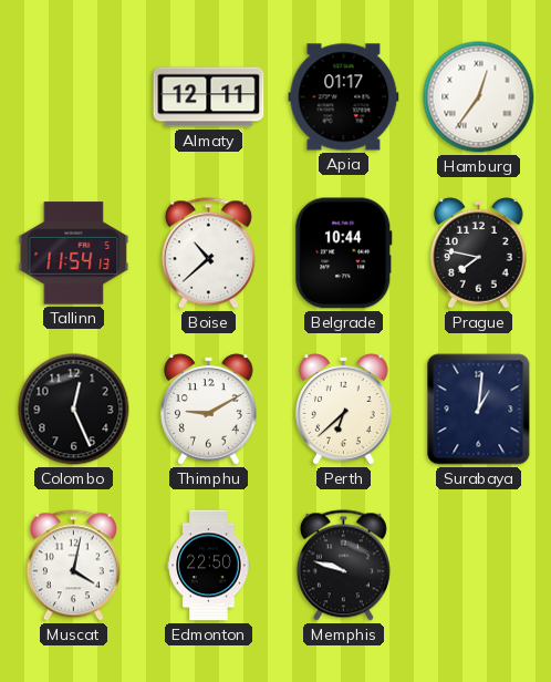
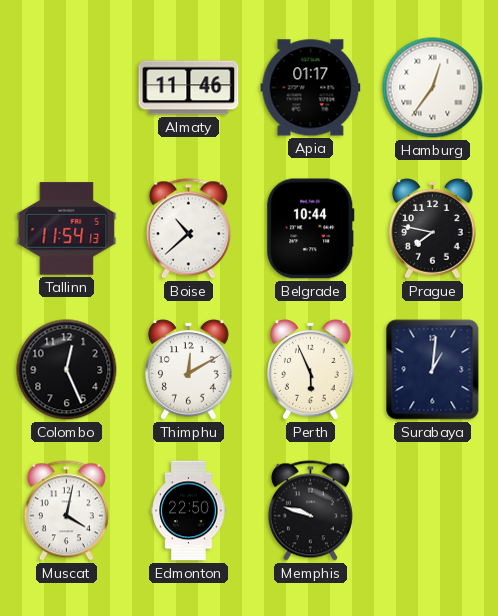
Almaty: 12:11 -> 11:46 (189, 88)
Thimphu: 9:10 -> 12:10 (189, 370)
Perth: 6:38 -> 5:56 (311, 370)
